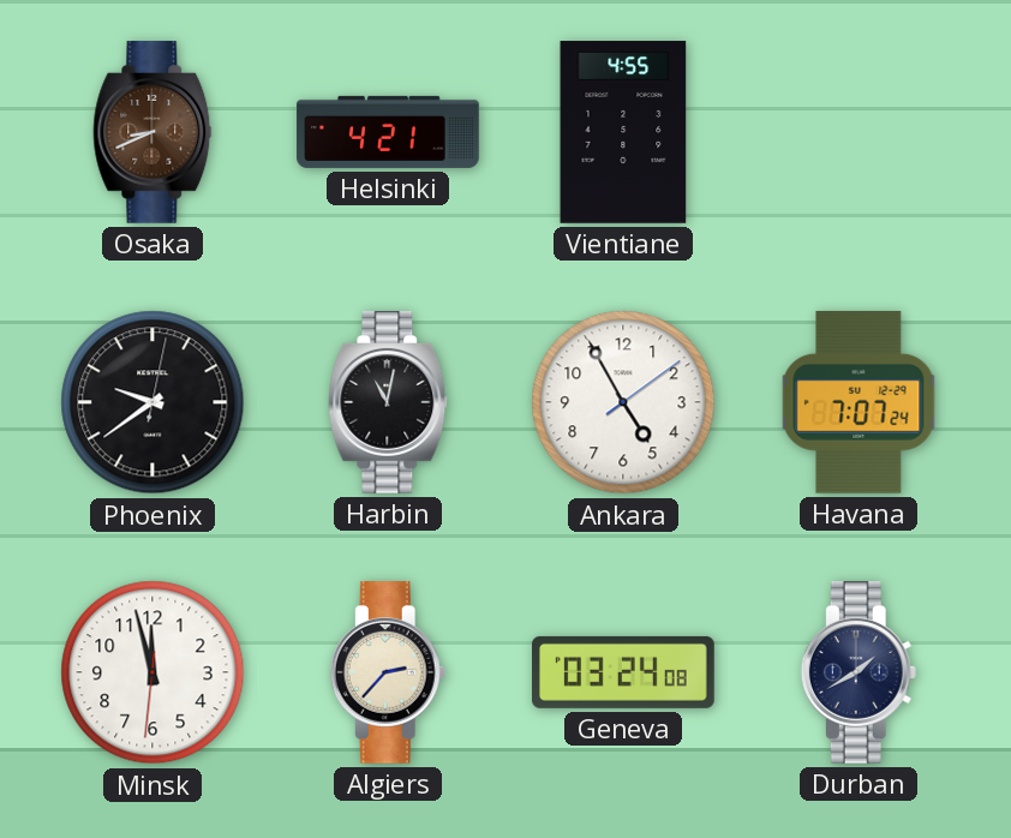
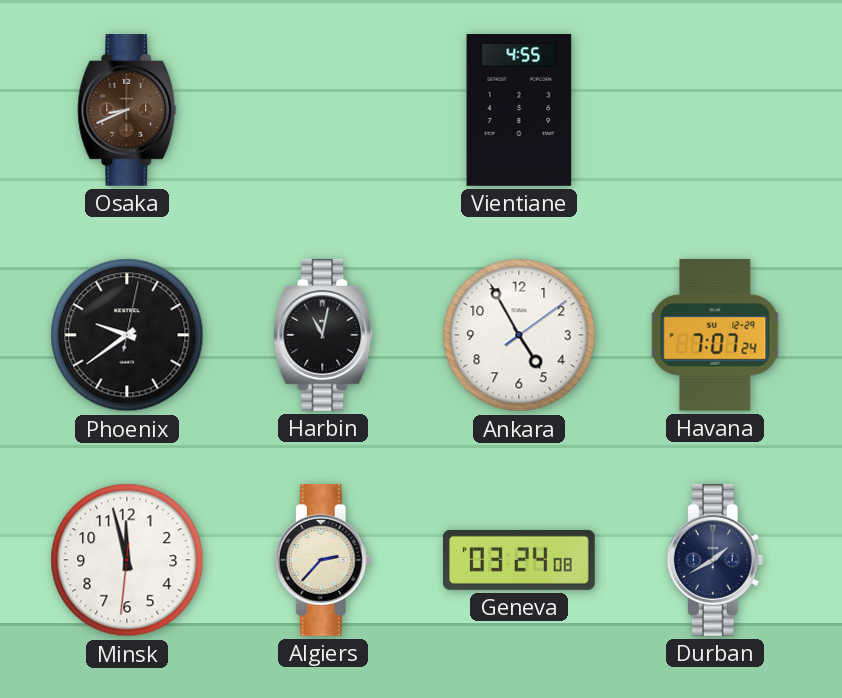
Helsinki: 4:21 -> none (388, 132)
